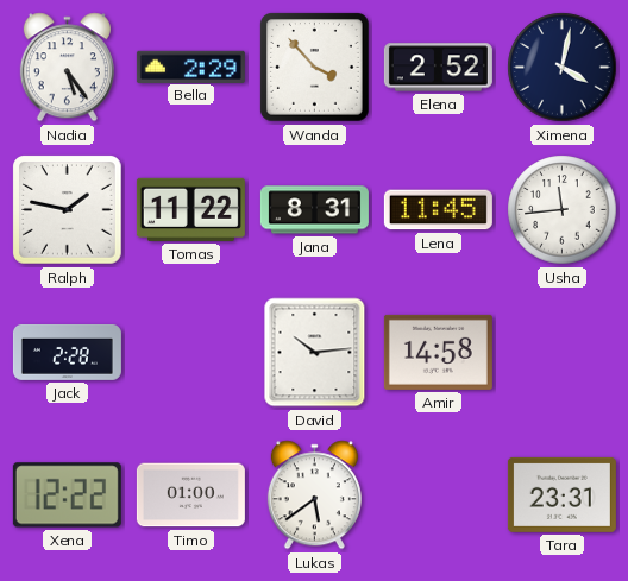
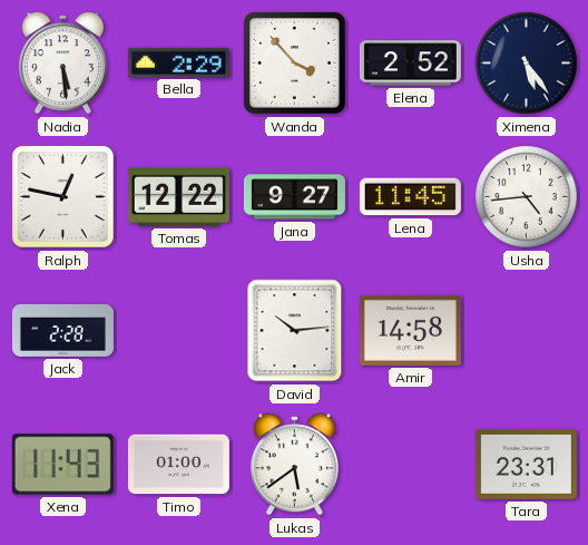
Nadia: 5:24 -> 5:29 (62, 64)
Ximena: 4:02 -> 5:24 (527, 64)
Ralph: 1:47 -> 12:47 (63, 197)
Tomas: 11:22 -> 12:22 (178, 196)
Jana: 8:31 -> 9:27 (294, 197)
Usha: 11:44 -> 4:44 (527, 197)
Xena: 12:22 -> 11:43 (62, 465)
